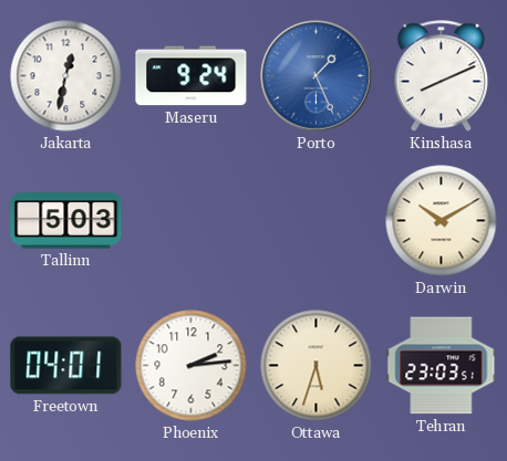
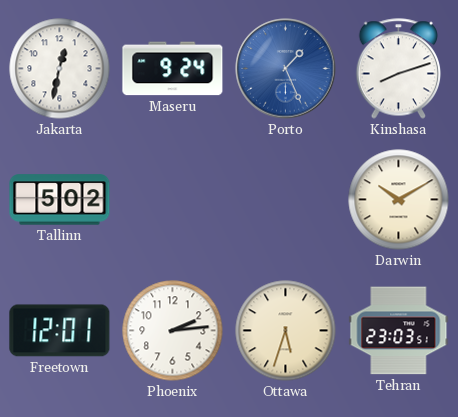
Kinshasa: 8:11 -> 8:12 (399, 69)
Tallinn: 5:03 -> 5:02 (60, 200)
Freetown: 04:01 -> 12:01 (60, 331)
